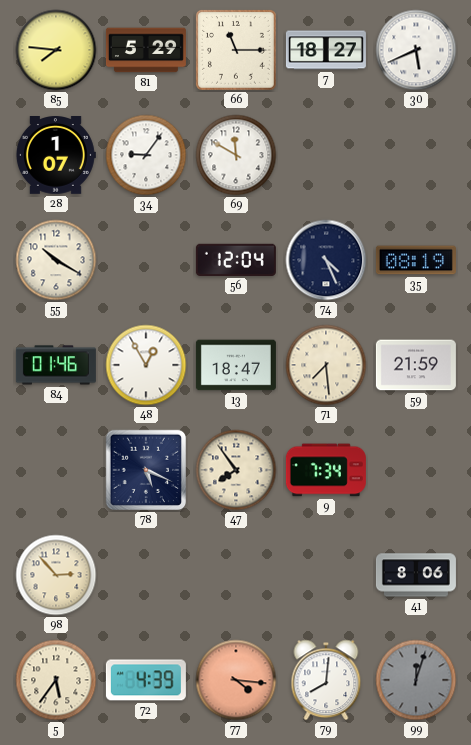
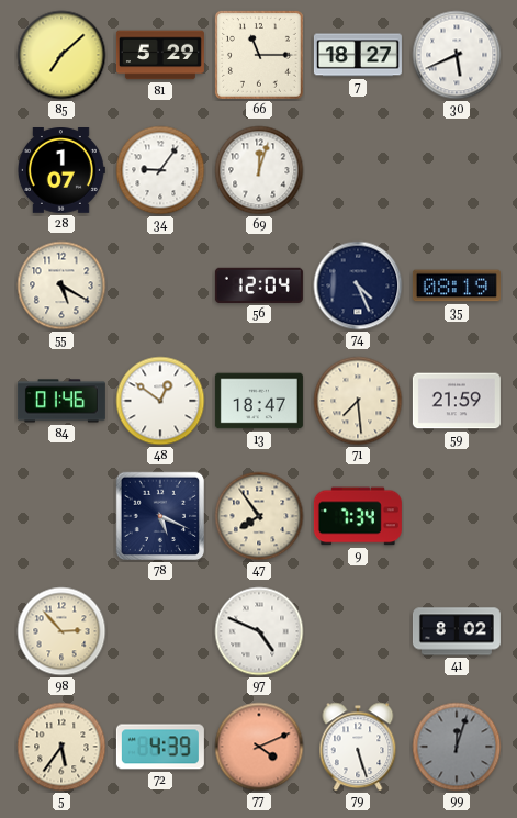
85: 7:46 -> 7:08 (61, 55)
69: 11:50 -> 12:03 (259, 170)
55: 10:20 -> 5:20 (61, 285)
48: 12:55 -> 12:51 (160, 401)
97: none -> 4:49 (259, 631)
41: 8:06 -> 8:02 (457, 631)
77: 4:16 -> 4:11 (259, 747)
79: 8:01 -> 5:27 (358, 747)
